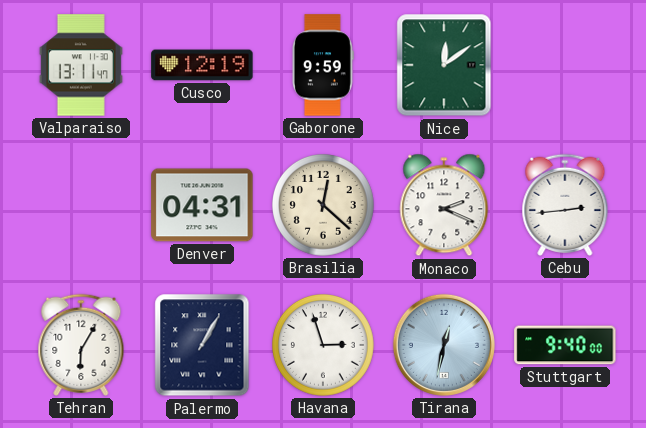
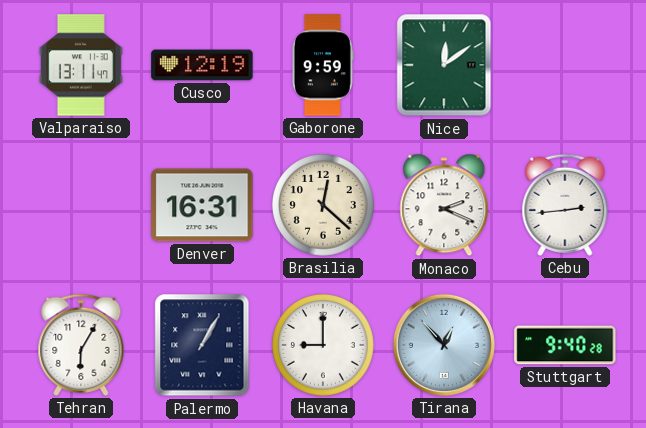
Denver: 04:31 -> 16:31 (202, 205)
Havana: 2:57 -> 9:00 (324, 346)
Tirana: 12:32 -> 12:53 (444, 345)
Stuttgart: 9:40:00 -> 9:40:28 (565, 345)
